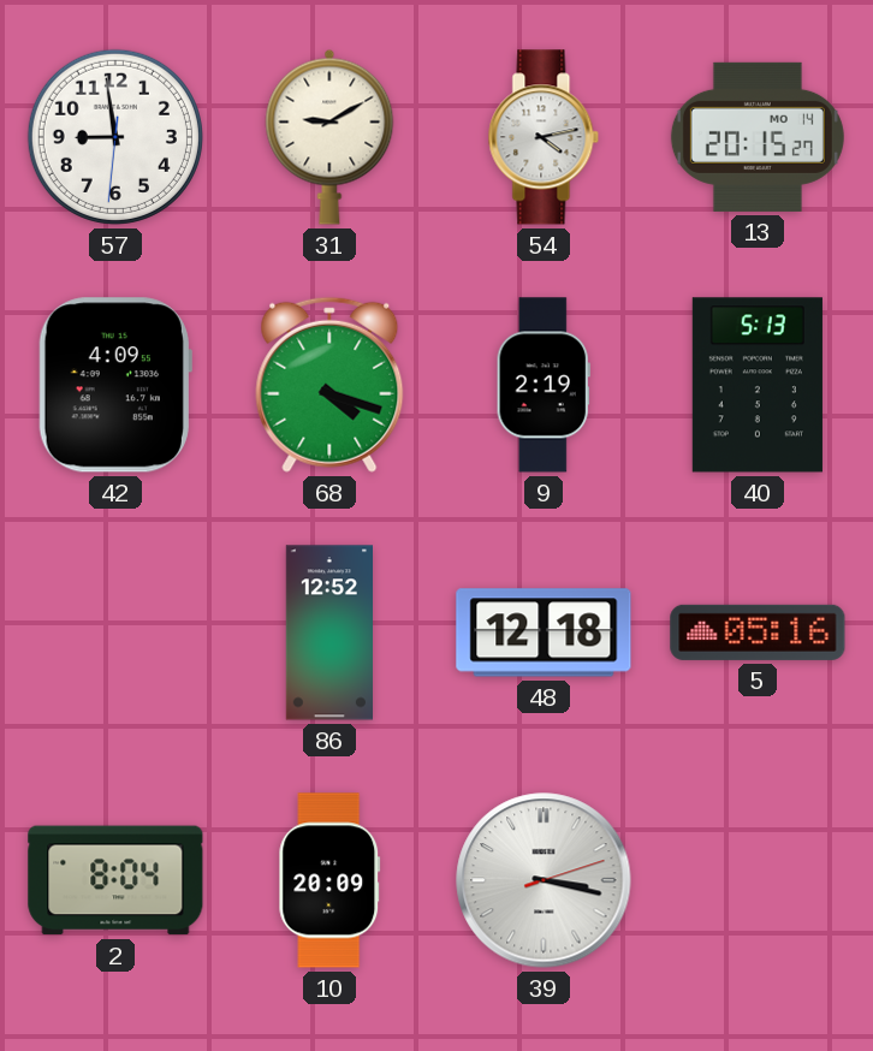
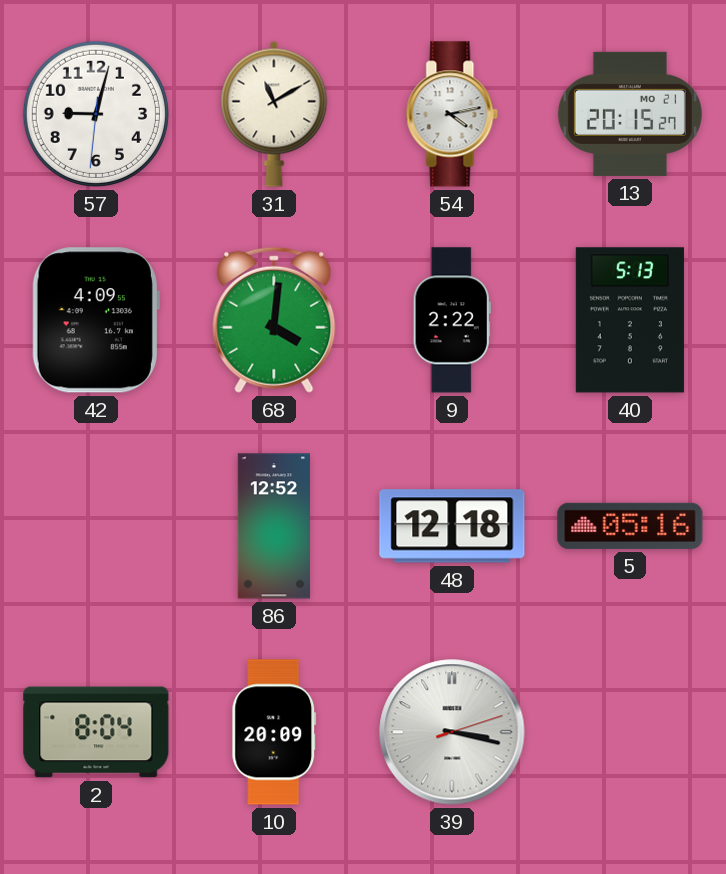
57: 8:58 -> 9:02 (96, 114)
31: 9:10 -> 11:10 (274, 114)
13 date: MO 14 -> MO 21 (630, 114)
68: 4:18 -> 4:01 (274, 320)
9: 2:19 -> 2:22 (452, 320)
